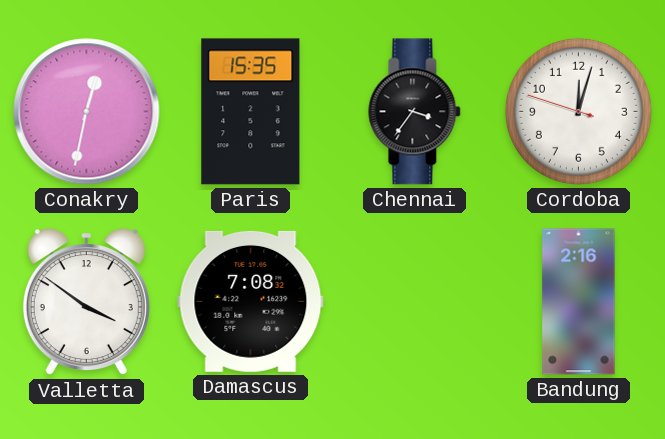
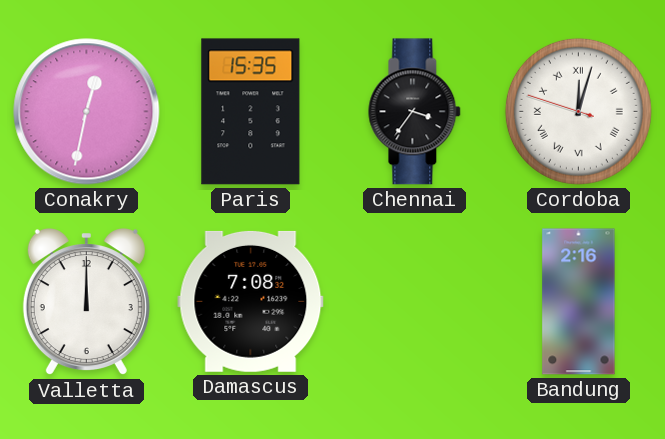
Cordoba numerals: Arabic -> Roman (578, 111)
Valletta: 3:51 -> 12:00 (86, 302)
